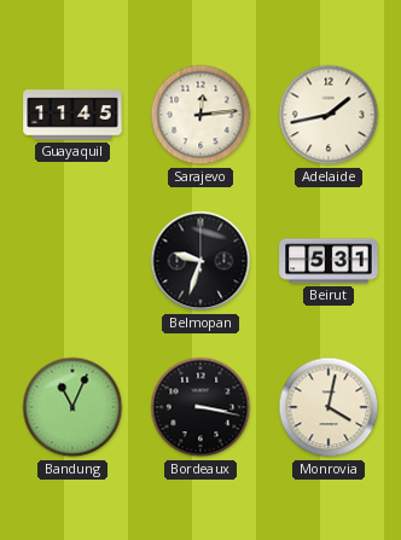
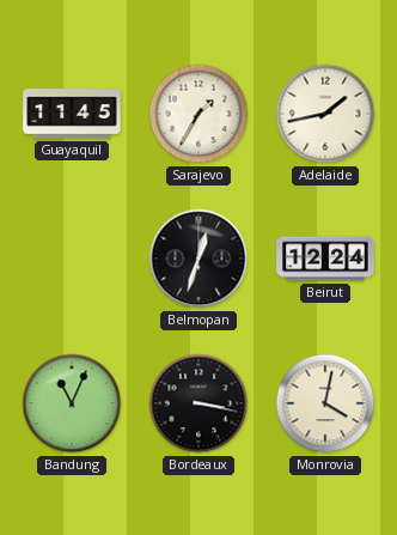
Sarajevo: 12:14 -> 1:35 (198, 114)
Belmopan: 9:33 -> 12:33 (198, 259)
Beirut: 5:31 -> 12:24 (325, 259)
